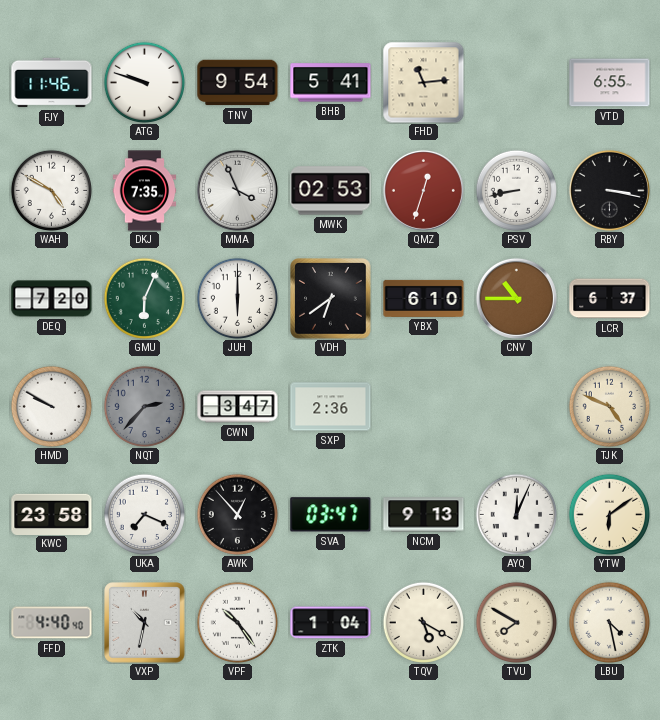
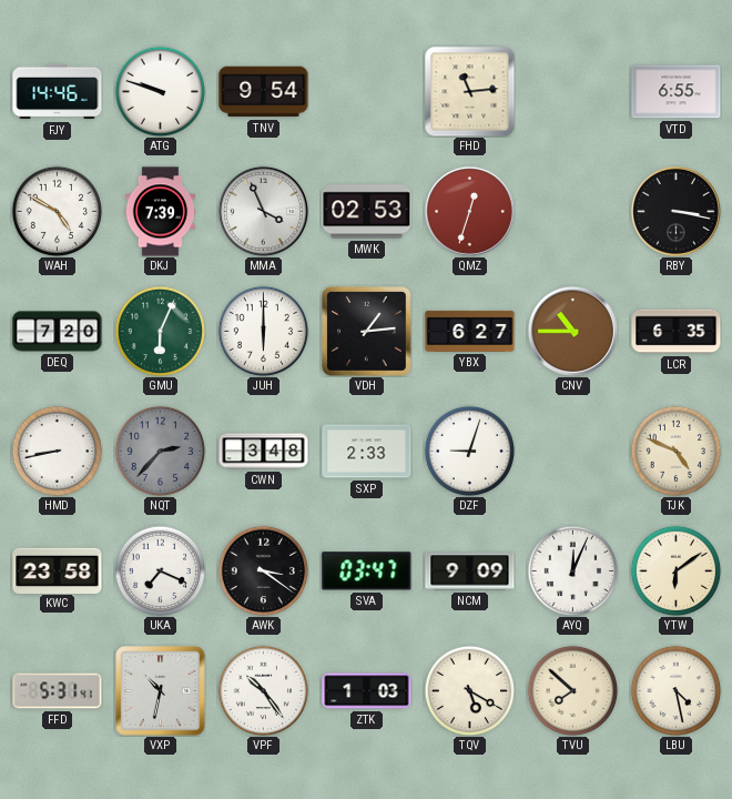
FJY: 11:46 -> 14:46 (58, 92)
BHB: 5:41 -> none (331, 83)
DKJ: 7:35 -> 7:39 (161, 212)
PSV: 8:43 -> none (516, 190)
VDH: 6:39 -> 1:14 (367, 332)
YBX: 6:10 -> 6:27 (470, 331)
LCR: 6:37 -> 6:35 (677, 332)
HMD: 9:50 -> 8:43 (57, 451)
CWN: 3:47 -> 3:48 (264, 452)
SXP: 2:36 -> 2:33 (367, 452)
DZF: none -> 9:03 (469, 451)
AWK: 12:53 -> 3:21 (263, 570)
NCM: 9:13 -> 9:09 (470, 572)
FFD: 4:40 -> 5:31 (58, 691)
ZTK: 1:04 -> 1:03 (367, 691)
TVU: 7:50 -> 7:52 (572, 690)
